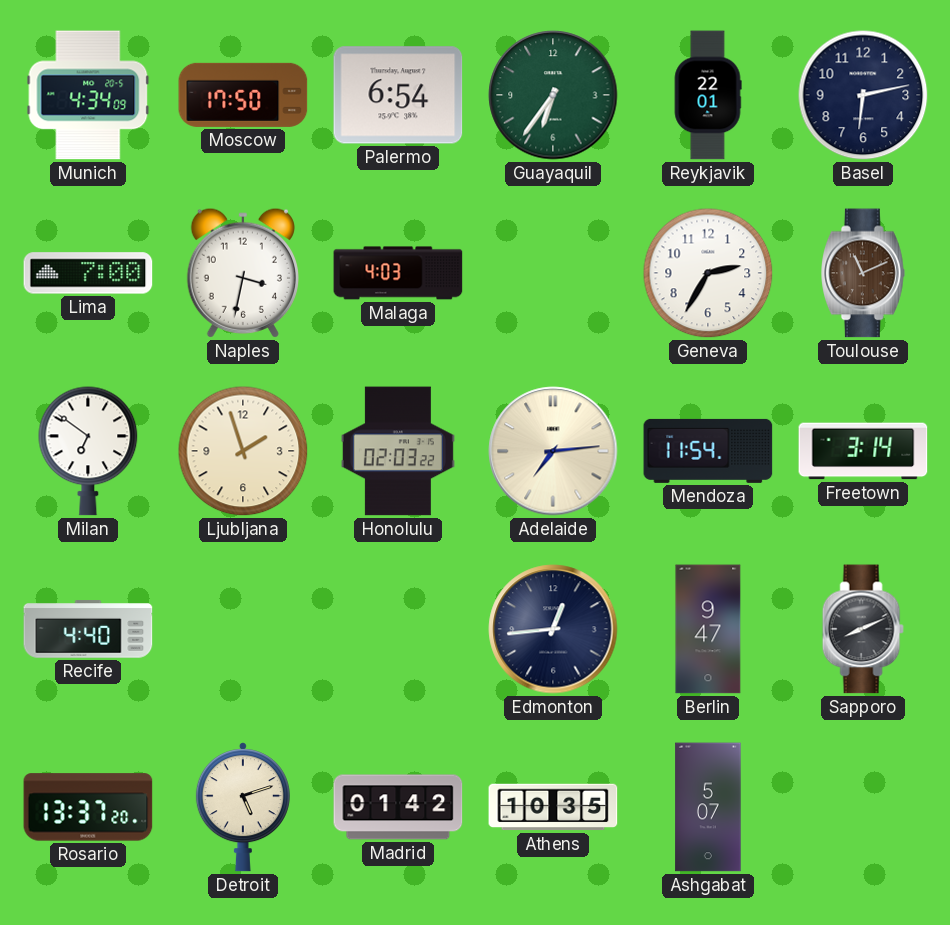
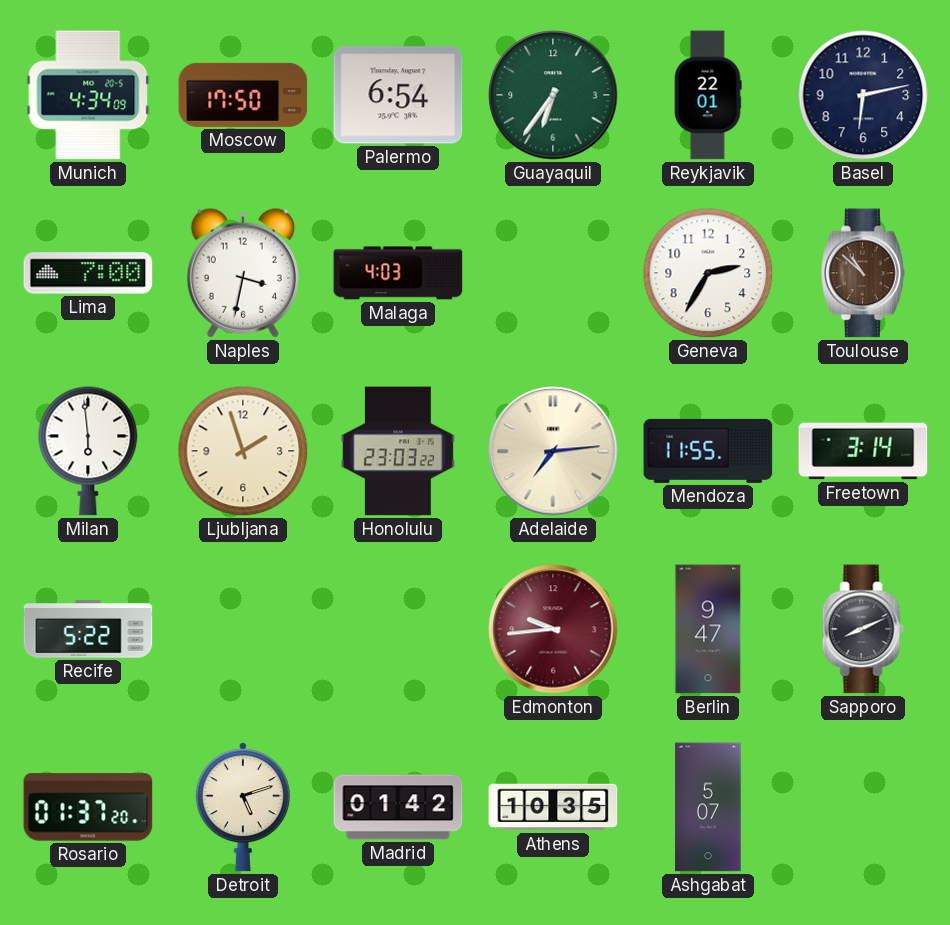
Toulouse: 11:11 -> 10:52 (864, 273)
Milan: 6:51 -> 5:59 (88, 451)
Honolulu: 02:03 -> 23:03 (398, 451)
Mendoza: 11:54 -> 11:55 (708, 451)
Recife: 4:40 -> 5:22 (88, 629)
Edmonton: 12:44 -> 9:44 (553, 629)
Edmonton dial: navy -> burgundy (553, 629)
Rosario: 13:37 -> 01:37 (88, 807)
